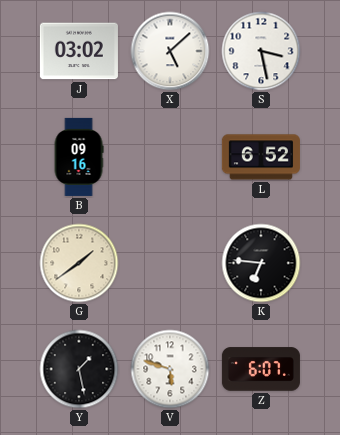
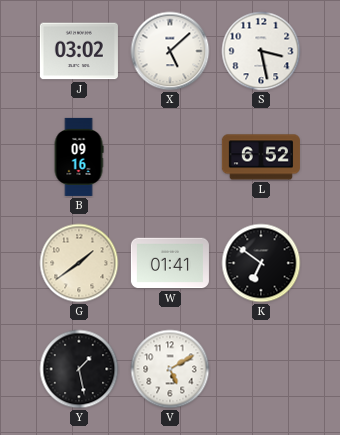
W: none -> 01:41 (170, 263)
K: 6:46 -> 6:51 (261, 263)
V: 5:48 -> 5:10 (170, 369)
Z: 6:07 -> none (261, 369)
